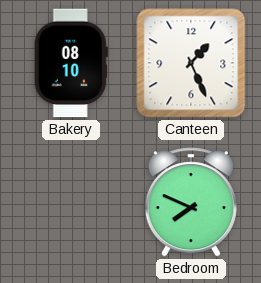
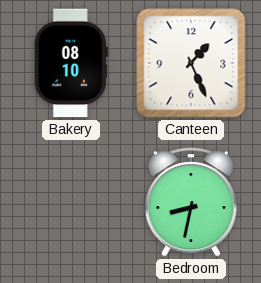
Bedroom: 7:49 -> 8:32 (191, 202)
